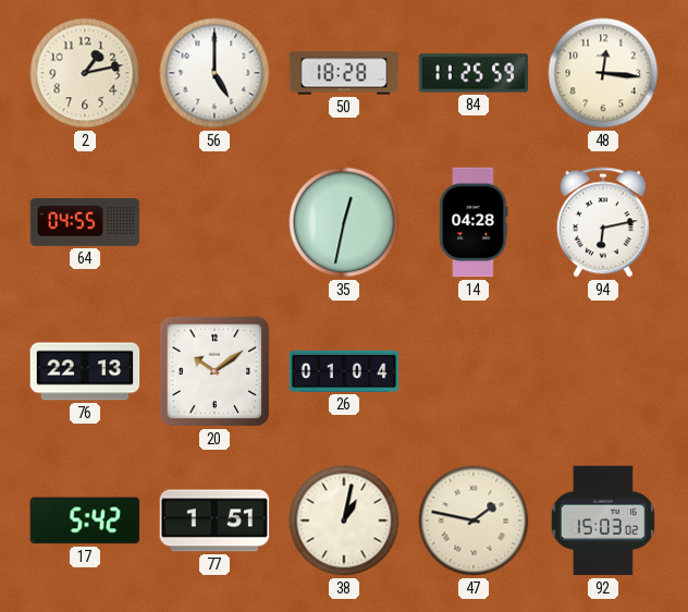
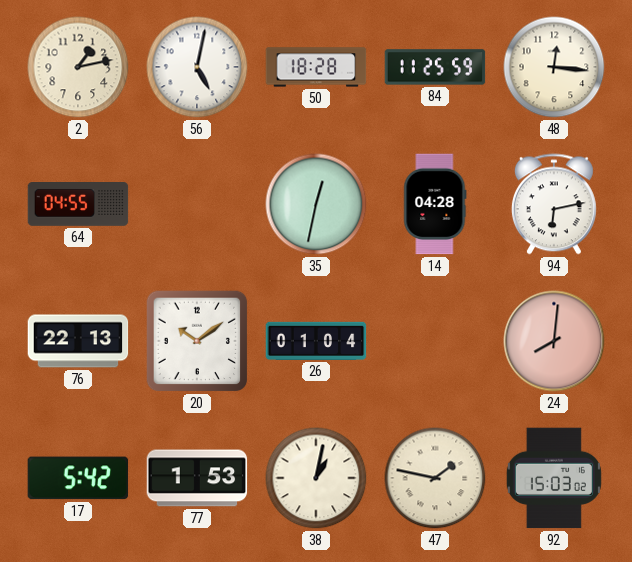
56: 5:00 -> 5:02 (197, 67)
24: none -> 8:01 (554, 341)
77: 1:51 -> 1:53 (197, 478)
